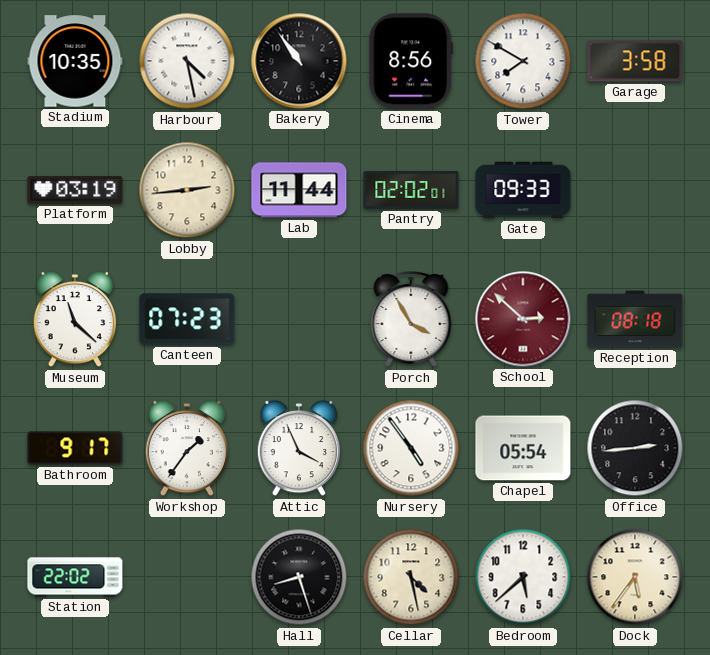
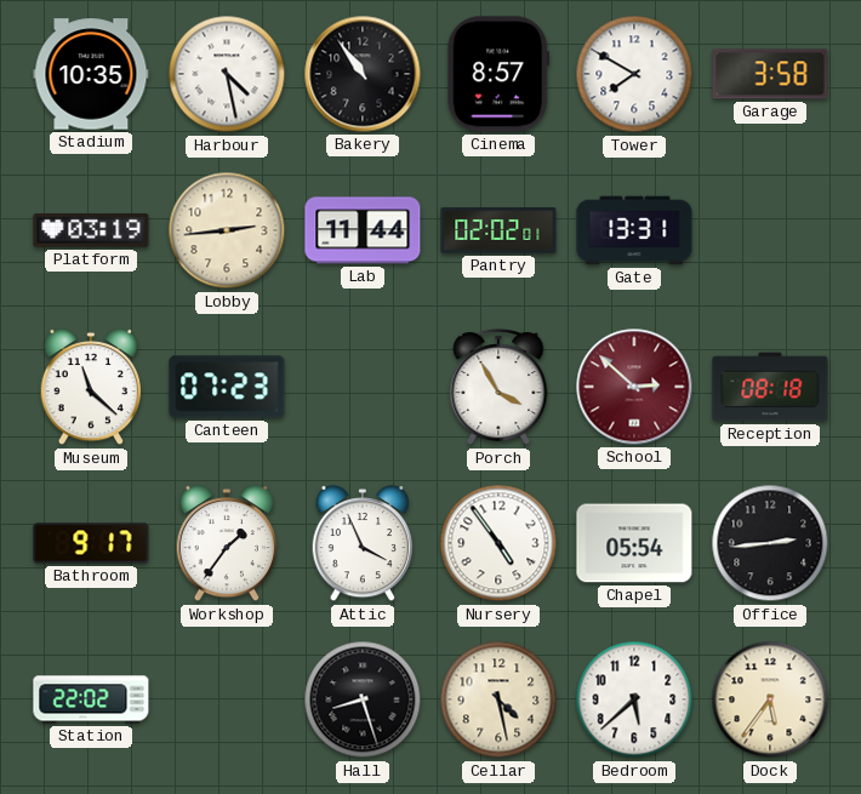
Cinema: 8:56 -> 8:57 (497, 74)
Gate: 09:33 -> 13:31 (634, 230)
